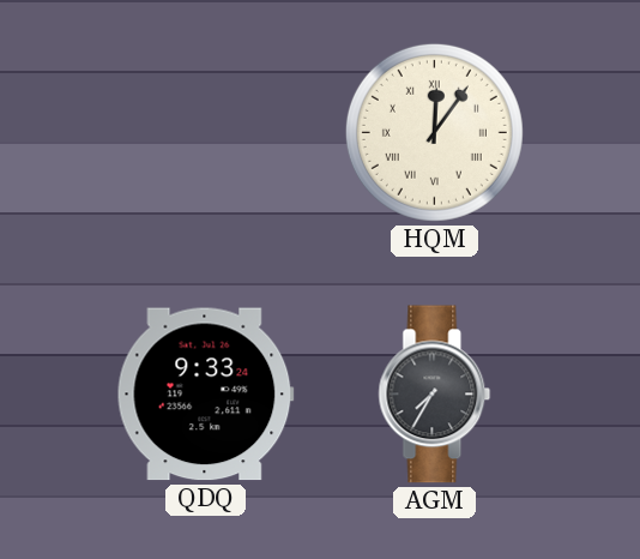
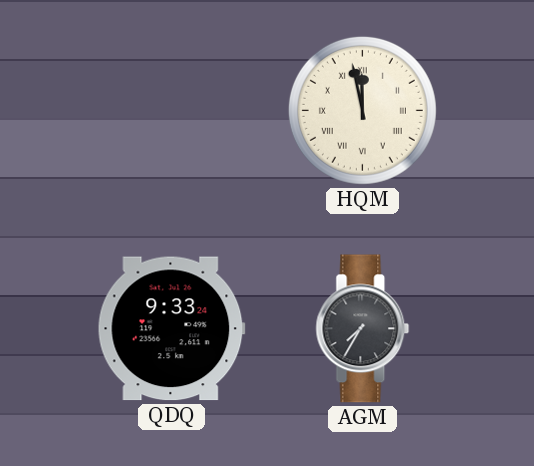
HQM: 12:06 -> 11:58 (362, 110)
